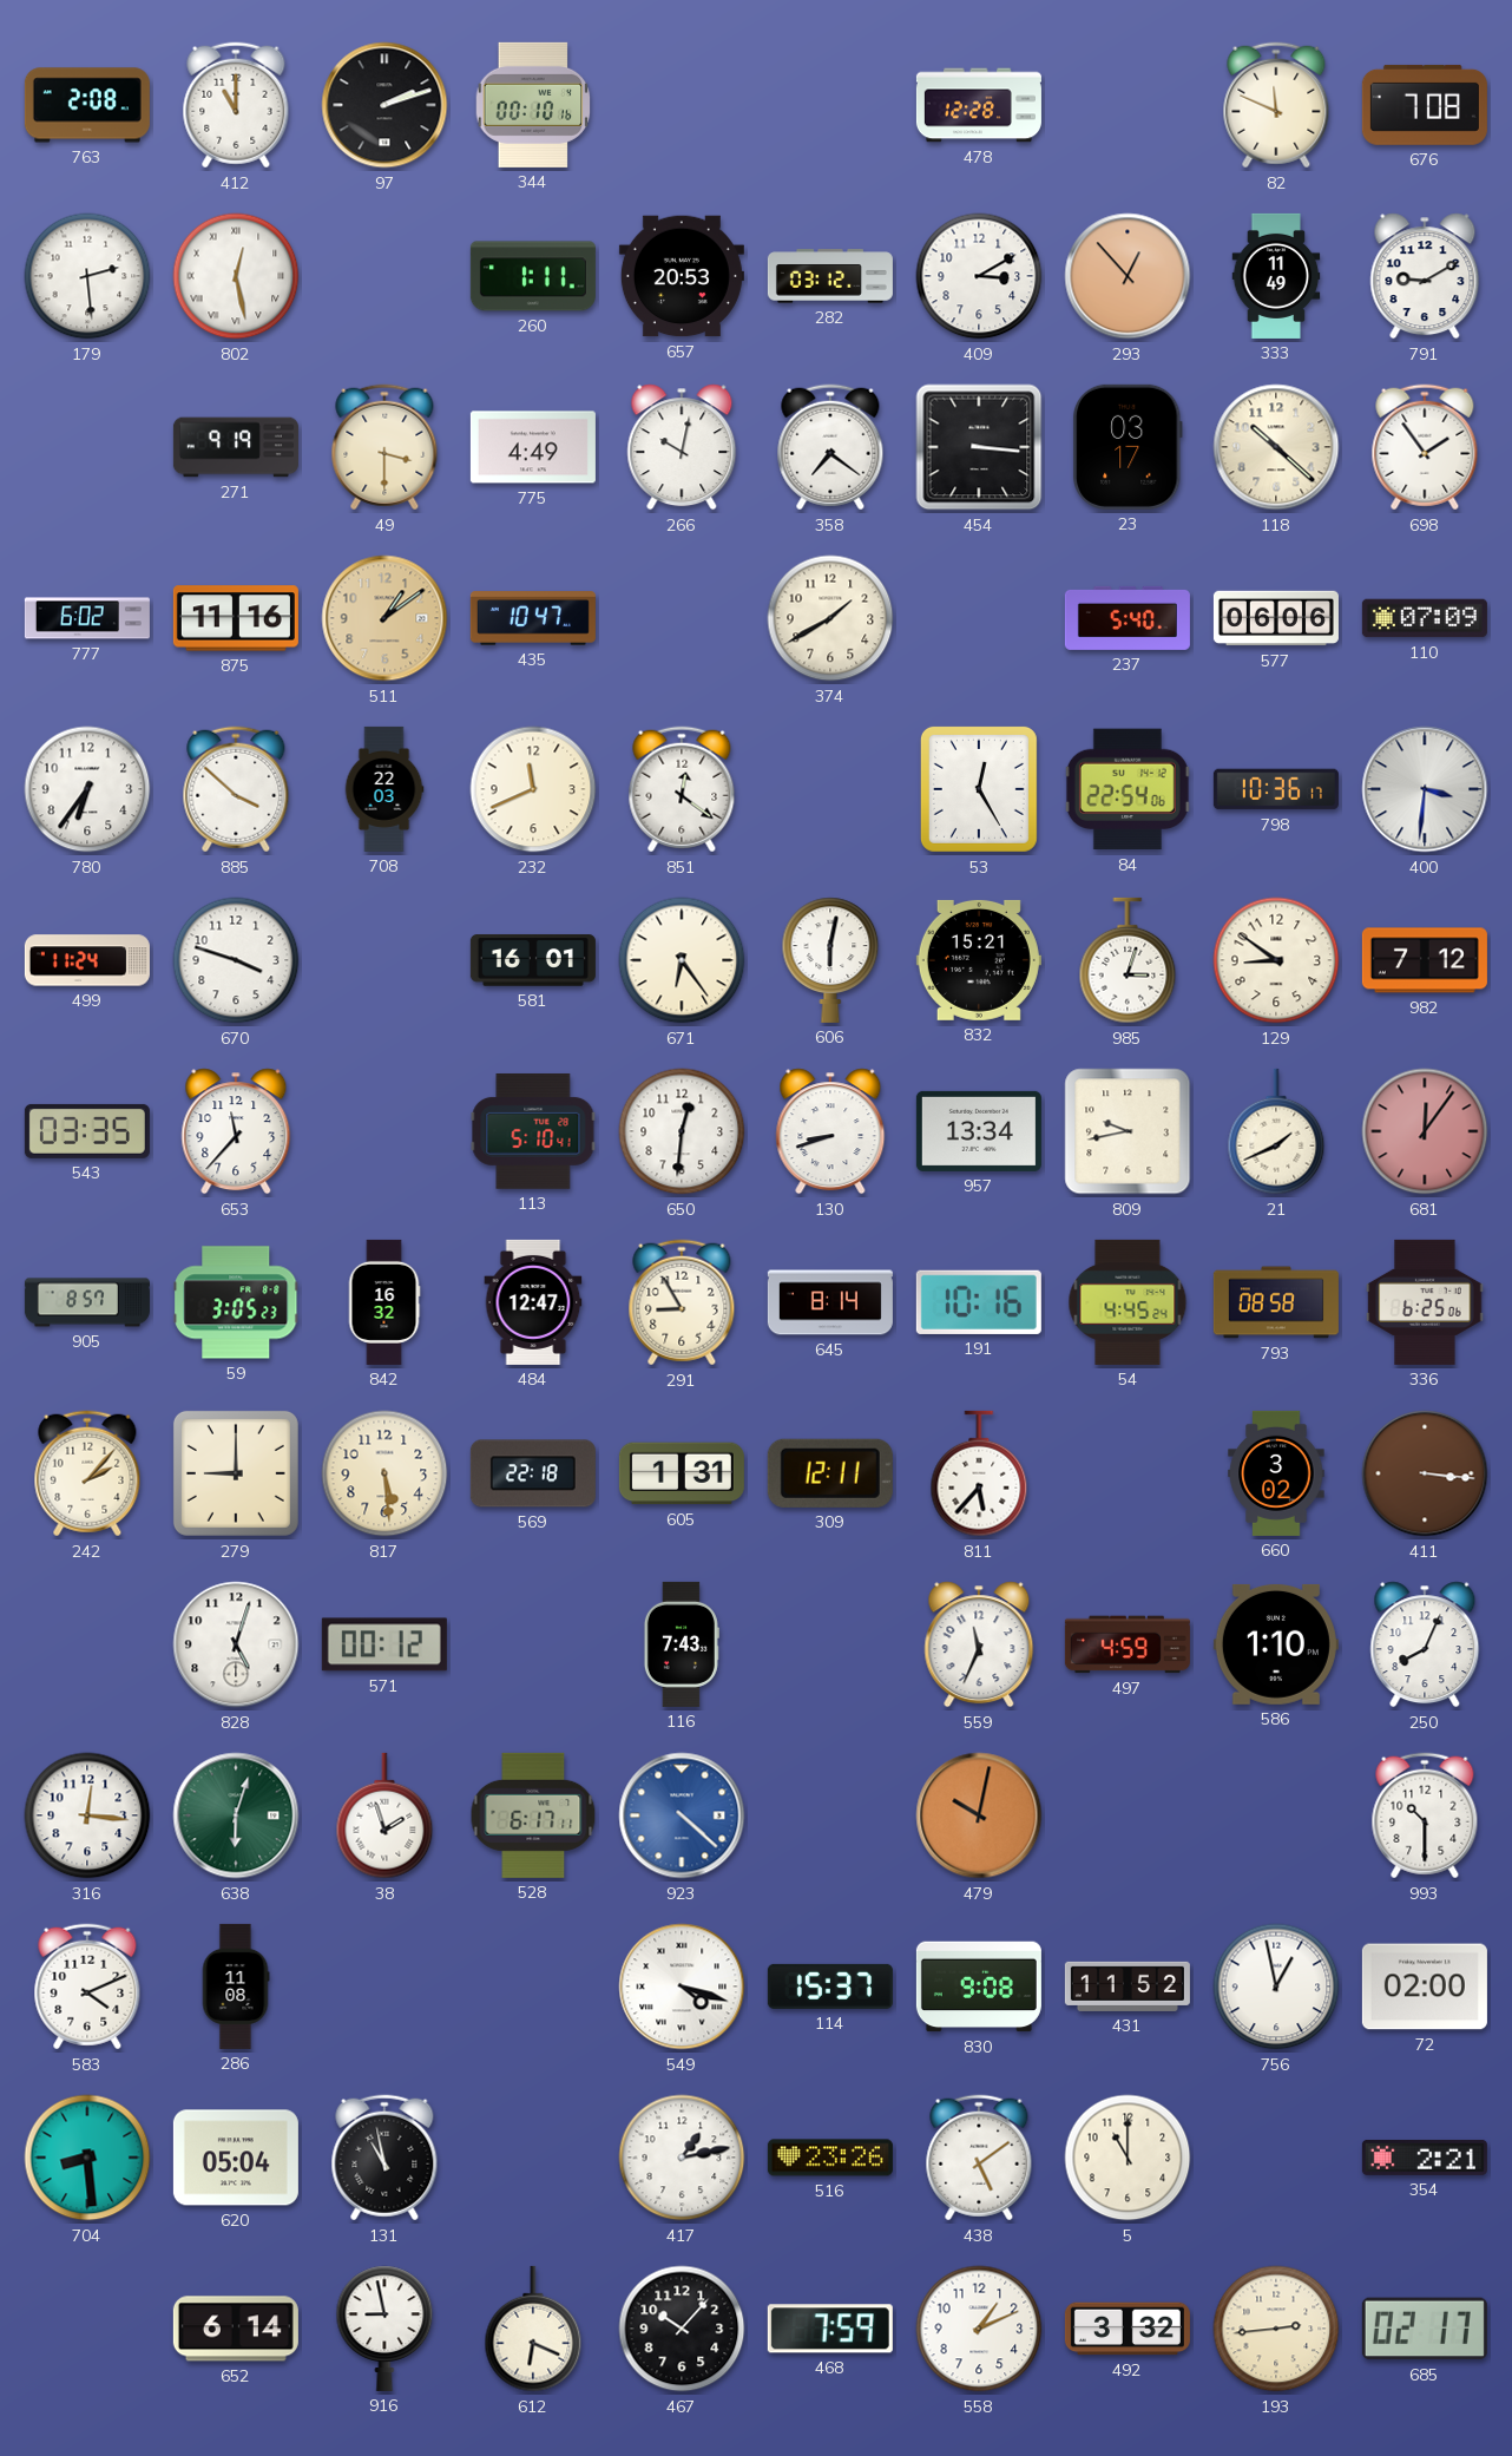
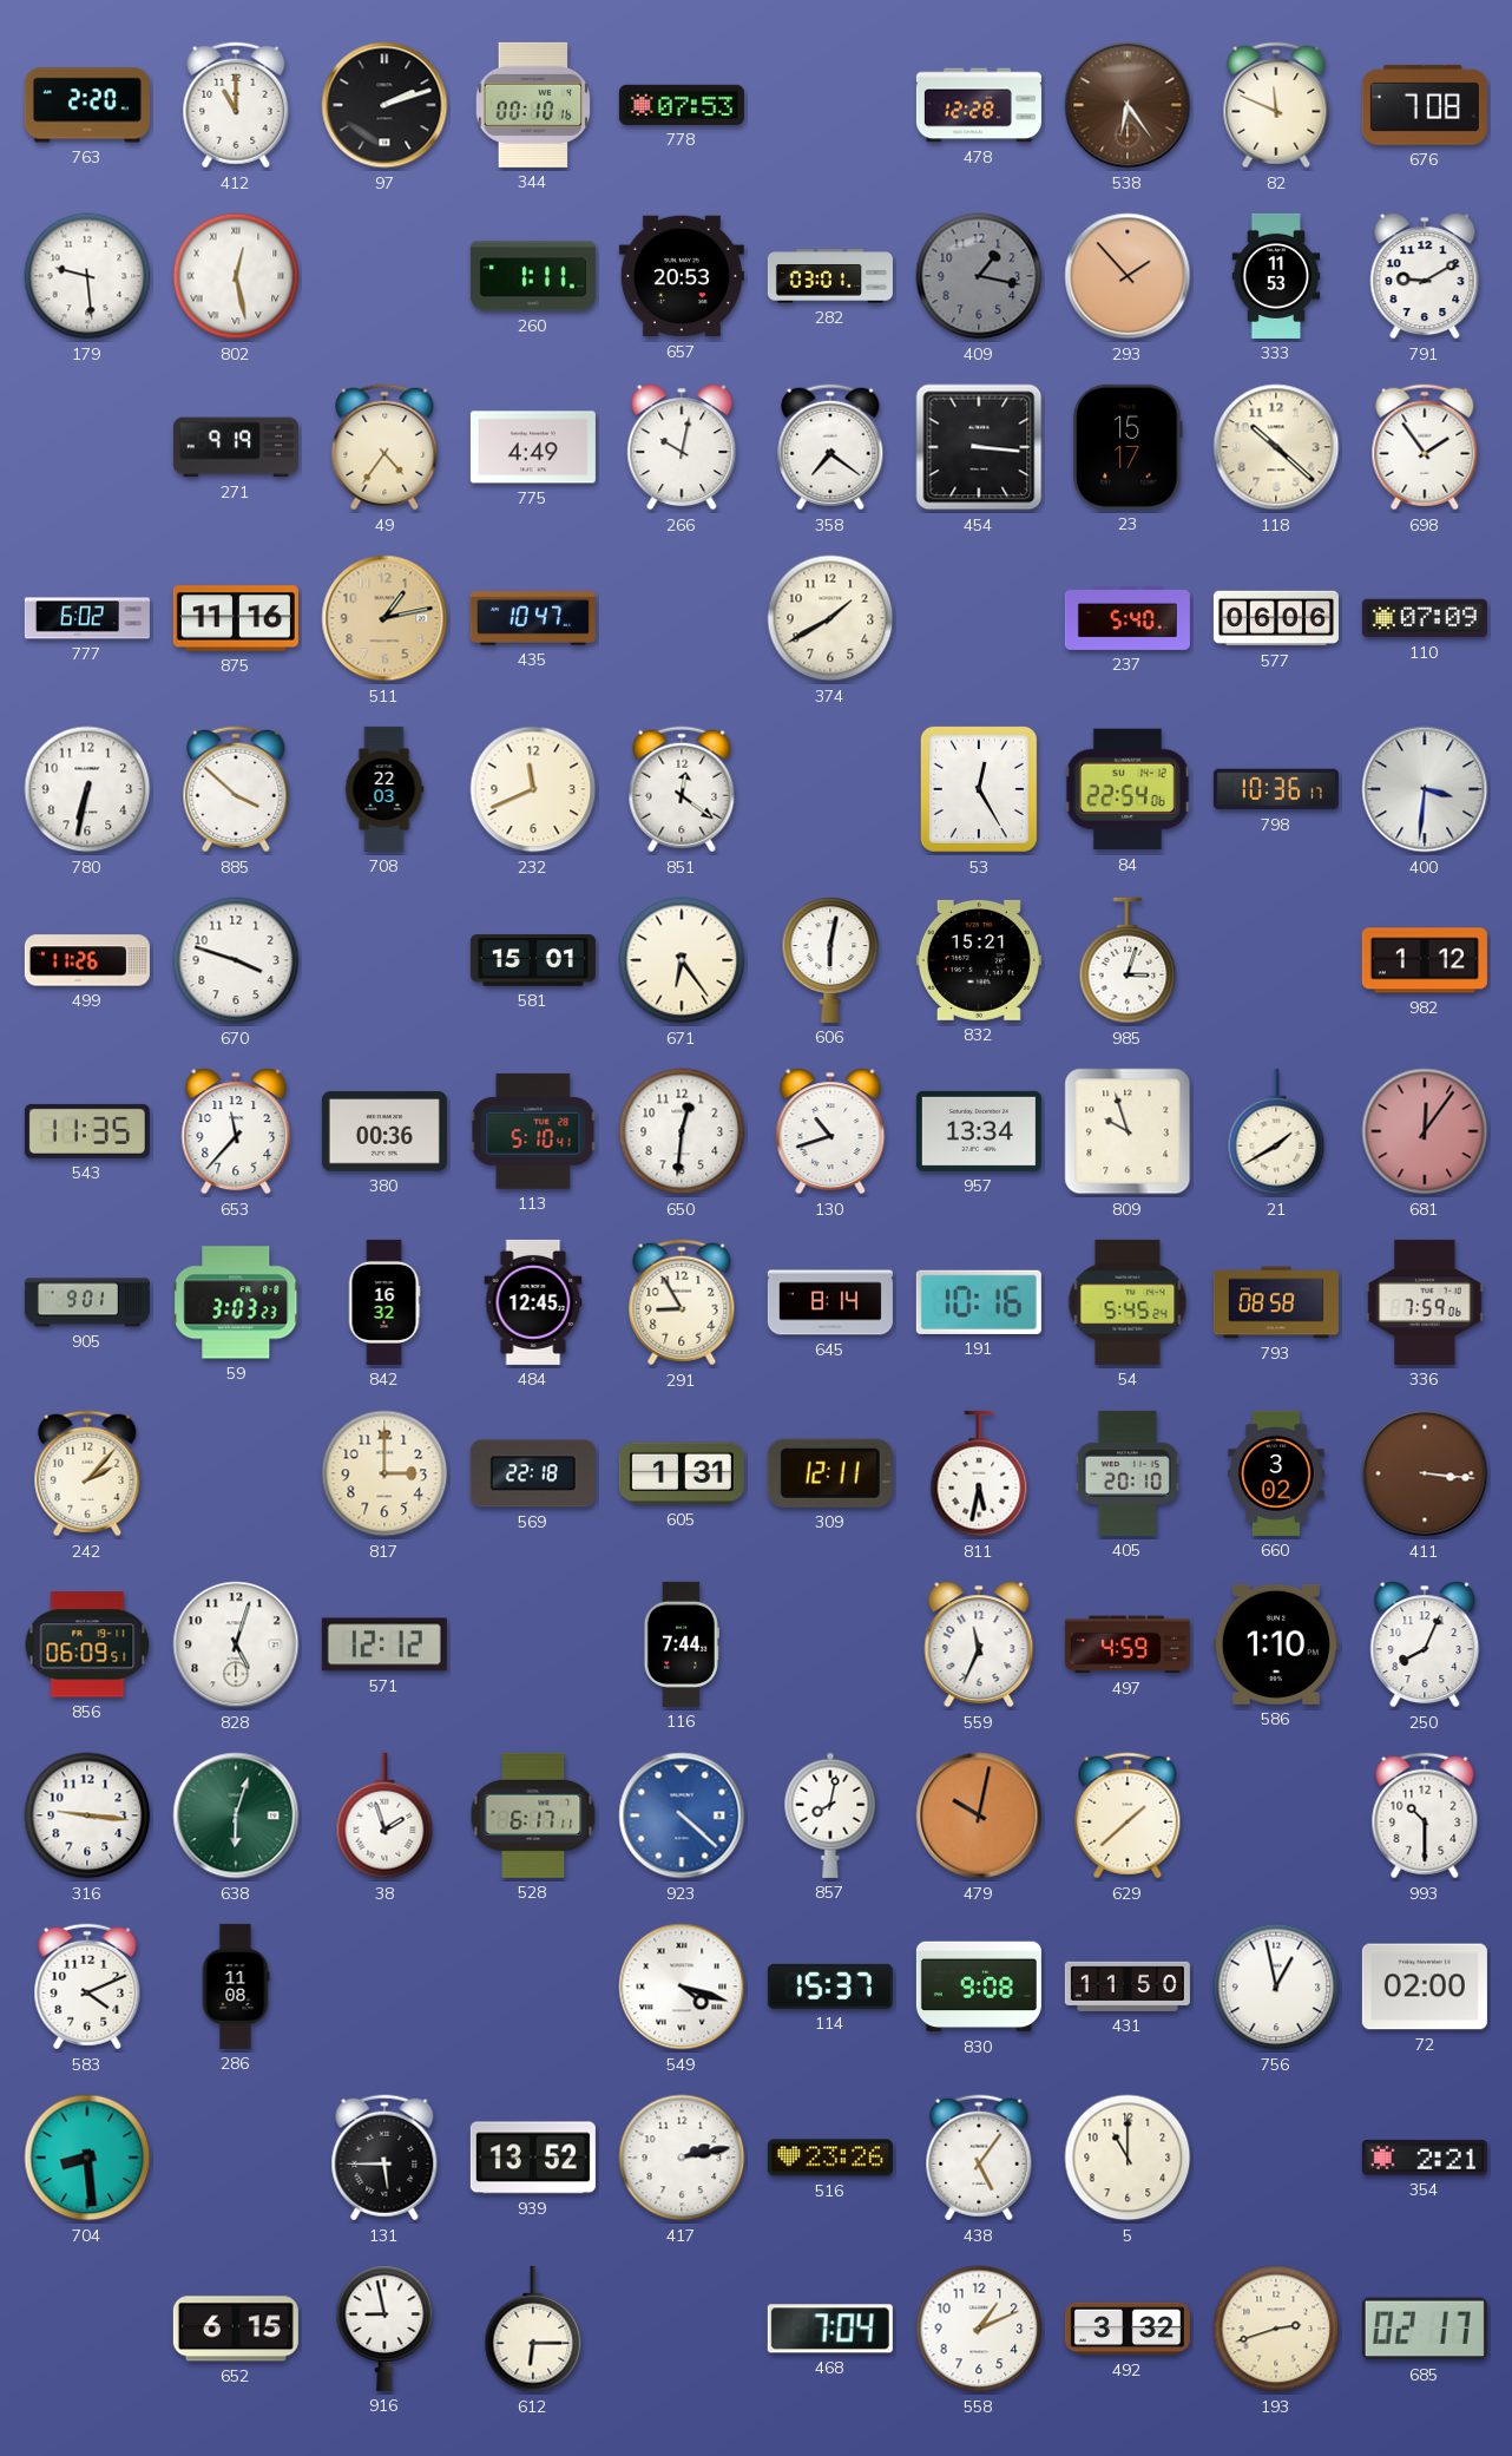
763: 2:08 -> 2:20 (87, 105)
778: none -> 07:53 (682, 105)
538: none -> 6:24 (1128, 105)
179: 2:29 -> 9:29 (87, 276)
282: 03:12 -> 03:01 (830, 276)
409: 3:10 -> 1:17 (979, 276)
409 dial: white -> grey (979, 276)
293: 12:53 -> 1:53 (1128, 276)
333: 11:49 -> 11:53 (1276, 276)
49: 3:30 -> 4:36 (384, 447)
23: 03:17 -> 15:17 (1128, 447)
511: 1:09 -> 1:13 (384, 618)
780: 6:36 -> 6:32 (87, 789)
499: 11:24 -> 11:26 (87, 960)
581: 16:01 -> 15:01 (533, 960)
129: 8:51 -> none (1276, 960)
982: 7:12 -> 1:12 (1425, 960)
543: 03:35 -> 11:35 (87, 1131)
380: none -> 00:36 (384, 1131)
130: 8:42 -> 10:42 (830, 1131)
809: 9:43 -> 9:57 (1128, 1131)
21: 1:41 -> 1:40 (1276, 1131)
905: 8:57 -> 9:01 (87, 1302)
59: 3:05 -> 3:03 (236, 1302)
484: 12:47 -> 12:45 (533, 1302)
54: 4:45 -> 5:45 (1128, 1302)
336: 6:25 -> 7:59 (1425, 1302)
279: 9:00 -> none (236, 1473)
817: 5:29 -> 3:00 (384, 1473)
811: 5:37 -> 5:32 (979, 1473)
405: none -> 20:10 (1128, 1473)
856: none -> 06:09 (87, 1644)
571: 00:12 -> 12:12 (384, 1644)
116: 7:43 -> 7:44 (682, 1644)
316: 12:16 -> 9:16 (87, 1815)
857: none -> 8:02 (830, 1815)
629: none -> 1:38 (1128, 1815)
431: 11:52 -> 11:50 (1128, 1987)
620: 05:04 -> none (236, 2158)
131: 10:58 -> 5:45 (384, 2158)
939: none -> 13:52 (533, 2158)
417: 1:13 -> 2:13 (682, 2158)
438: 5:09 -> 5:06 (979, 2158)
652: 6:14 -> 6:15 (236, 2329)
612: 6:19 -> 6:15 (533, 2329)
467: 10:07 -> none (682, 2329)
468: 7:59 -> 7:04 (830, 2329)
193: 2:44 -> 2:42 (1276, 2329)
